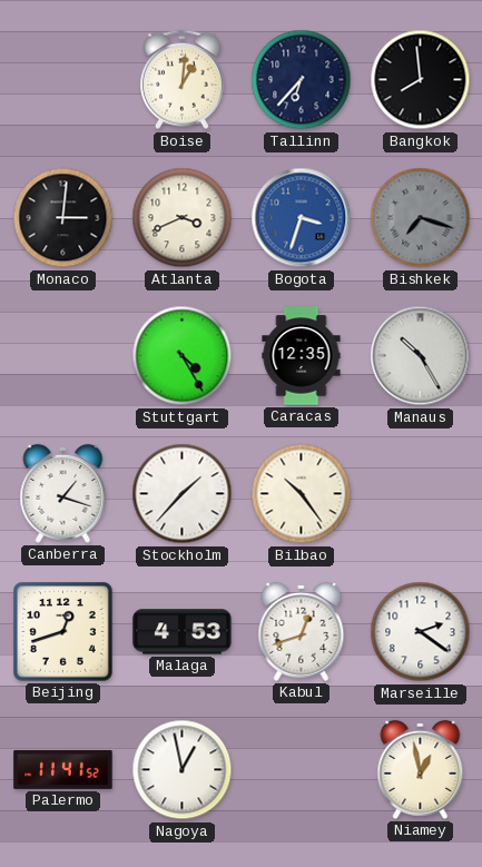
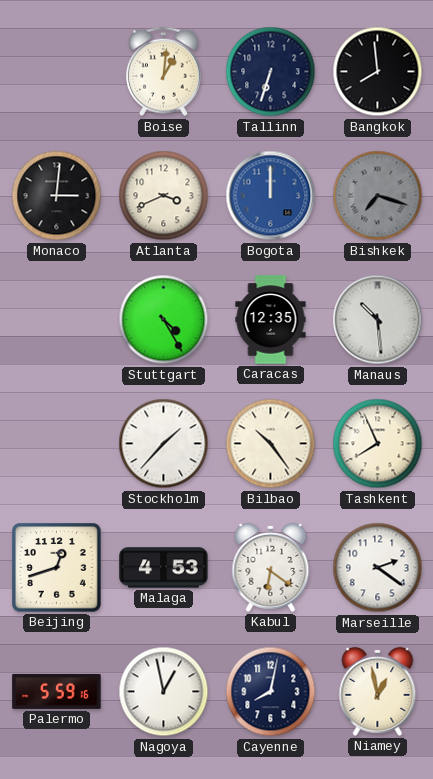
Tallinn: 6:37 -> 6:33 (271, 72)
Bogota: 3:33 -> 12:00 (271, 196)
Manaus: 10:25 -> 10:29 (378, 320)
Canberra: 1:18 -> none (63, 493)
Tashkent: none -> 7:56 (378, 444)
Kabul: 12:42 -> 6:21 (271, 567)
Palermo: 11:41 -> 5:59 (57, 691)
Cayenne: none -> 8:02 (271, 692)
